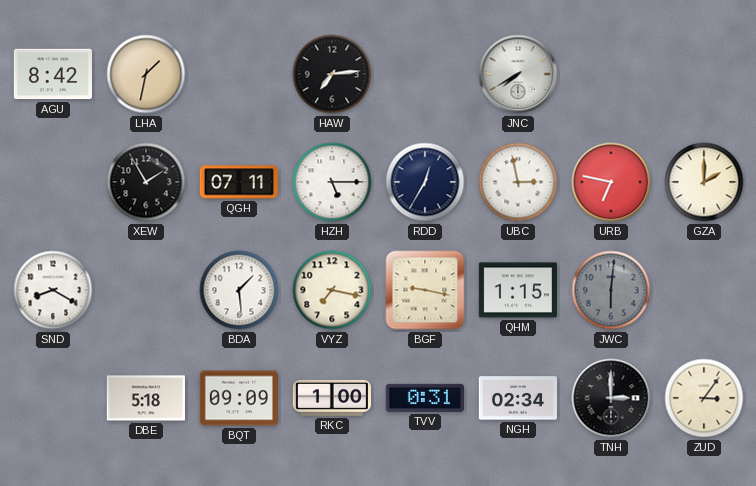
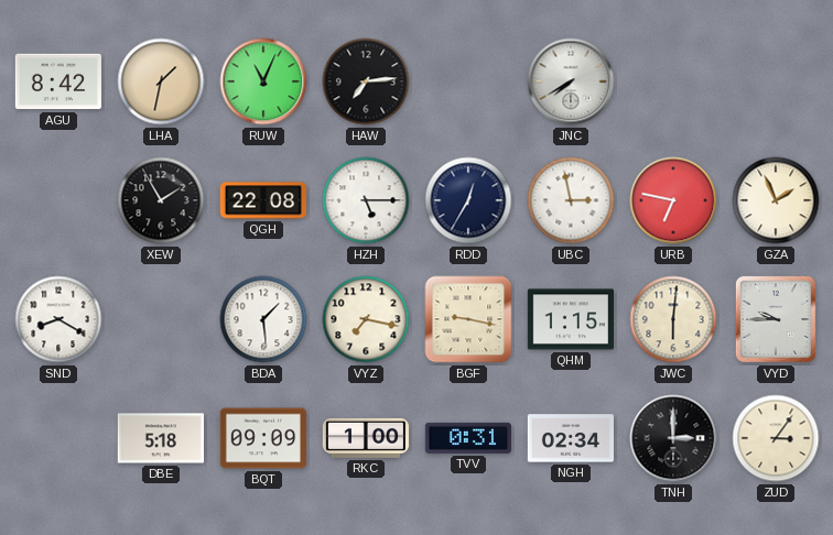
RUW: none -> 11:04 (263, 81)
QGH: 07:11 -> 22:08 (262, 200)
GZA: 2:00 -> 1:56 (776, 200)
JWC dial: grey -> cream (673, 319)
VYD: none -> 9:45 (776, 319)
